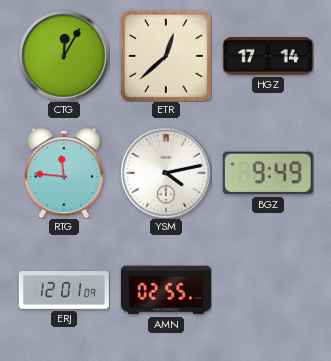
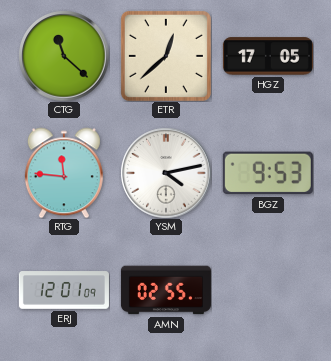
CTG: 12:05 -> 11:22 (64, 56)
HGZ: 17:14 -> 17:05 (268, 56)
BGZ: 9:49 -> 9:53 (268, 173)
